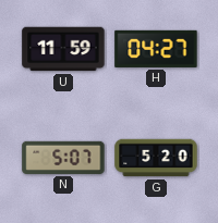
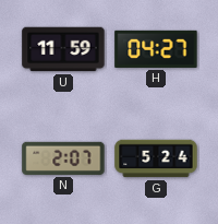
N: 5:07 -> 2:07 (63, 158)
G: 5:20 -> 5:24 (156, 158)
